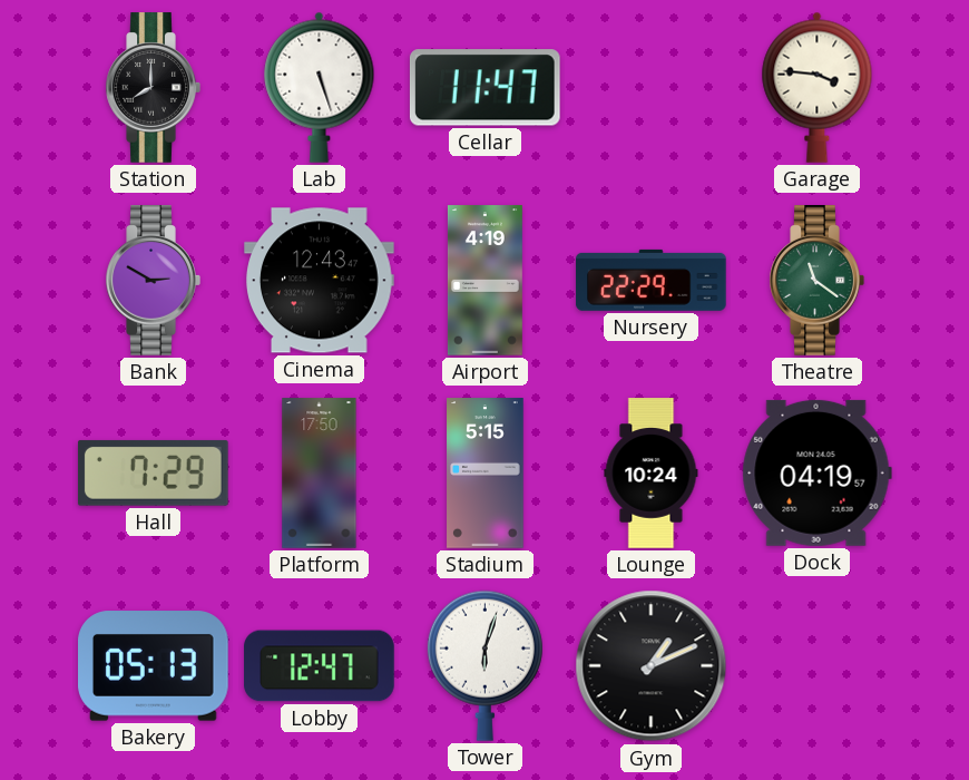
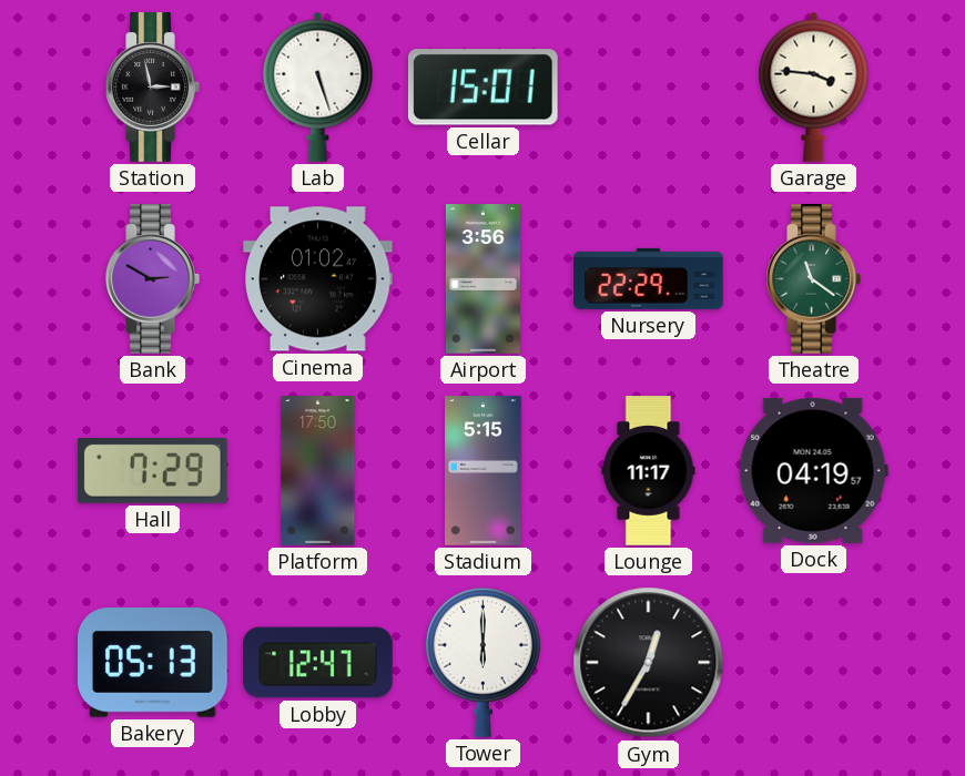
Station: 8:00 -> 2:58 (152, 88)
Cellar: 11:47 -> 15:01 (482, 88)
Cinema: 12:43 -> 01:02 (318, 279)
Airport: 4:19 -> 3:56 (482, 279)
Lounge: 10:24 -> 11:17 (649, 471)
Tower: 6:03 -> 6:00 (482, 662)
Gym: 1:11 -> 12:35 (649, 663)
